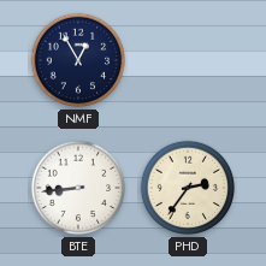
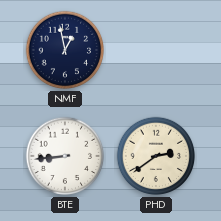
NMF: 12:55 -> 12:58 (65, 50)
PHD: 2:36 -> 2:39 (156, 156)
